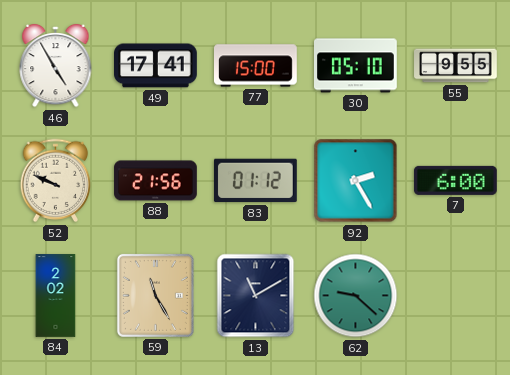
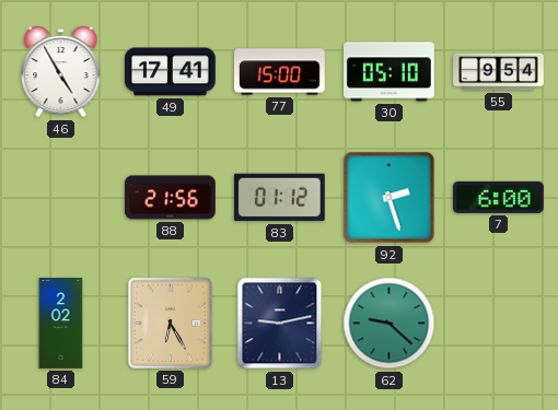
55: 9:55 -> 9:54 (499, 72)
52: 9:49 -> none (56, 181)
92: 2:25 -> 2:27 (390, 198)
59: 11:25 -> 6:25 (170, 323)
13: 11:10 -> 9:13 (280, 324)
